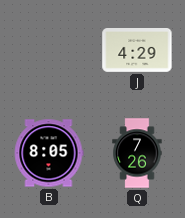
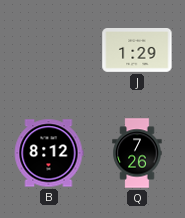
J: 4:29 -> 1:29 (137, 51)
B: 8:05 -> 8:12 (49, 153)
